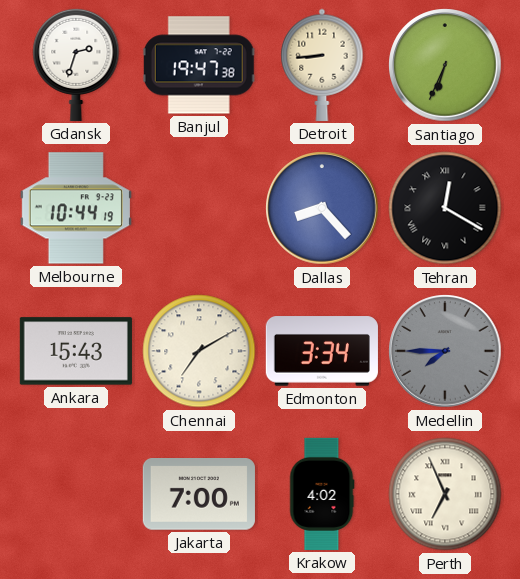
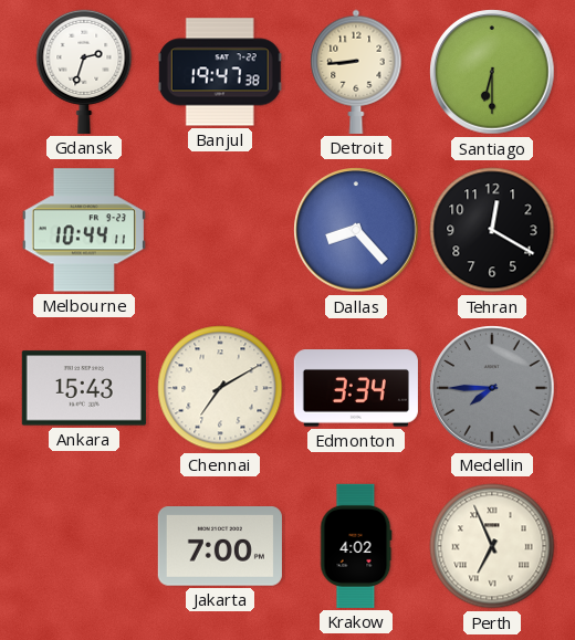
Santiago: 6:34 -> 6:30 (492, 72)
Melbourne: 10:44:19 -> 10:44:11 (84, 230)
Tehran numerals: Roman -> Arabic (492, 230)
